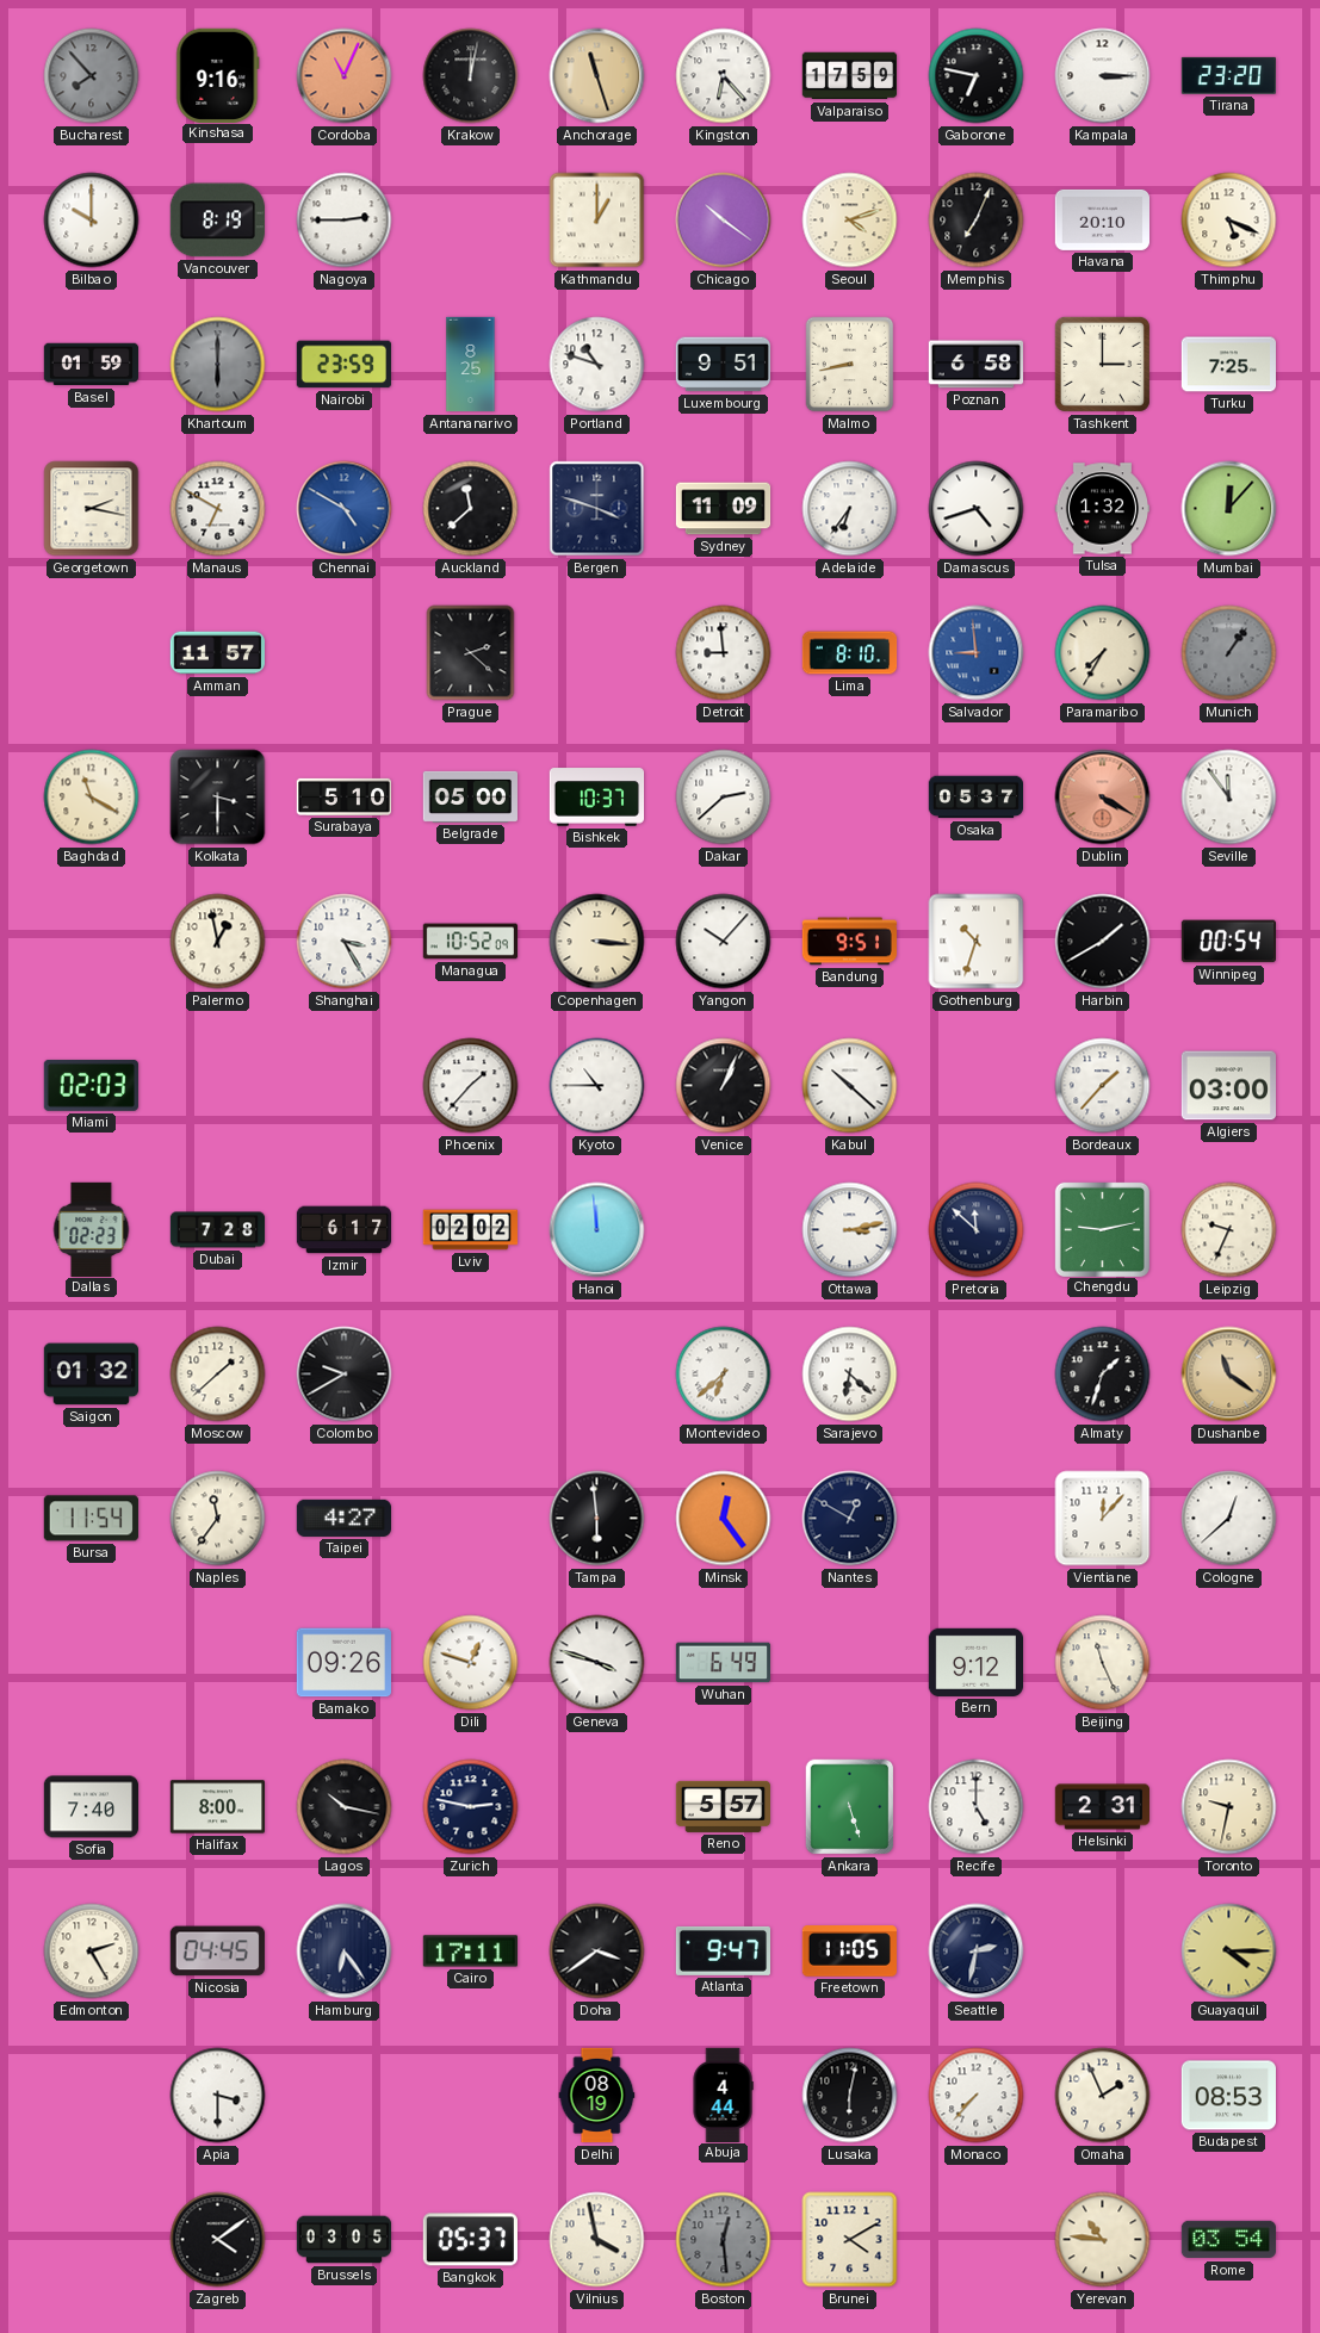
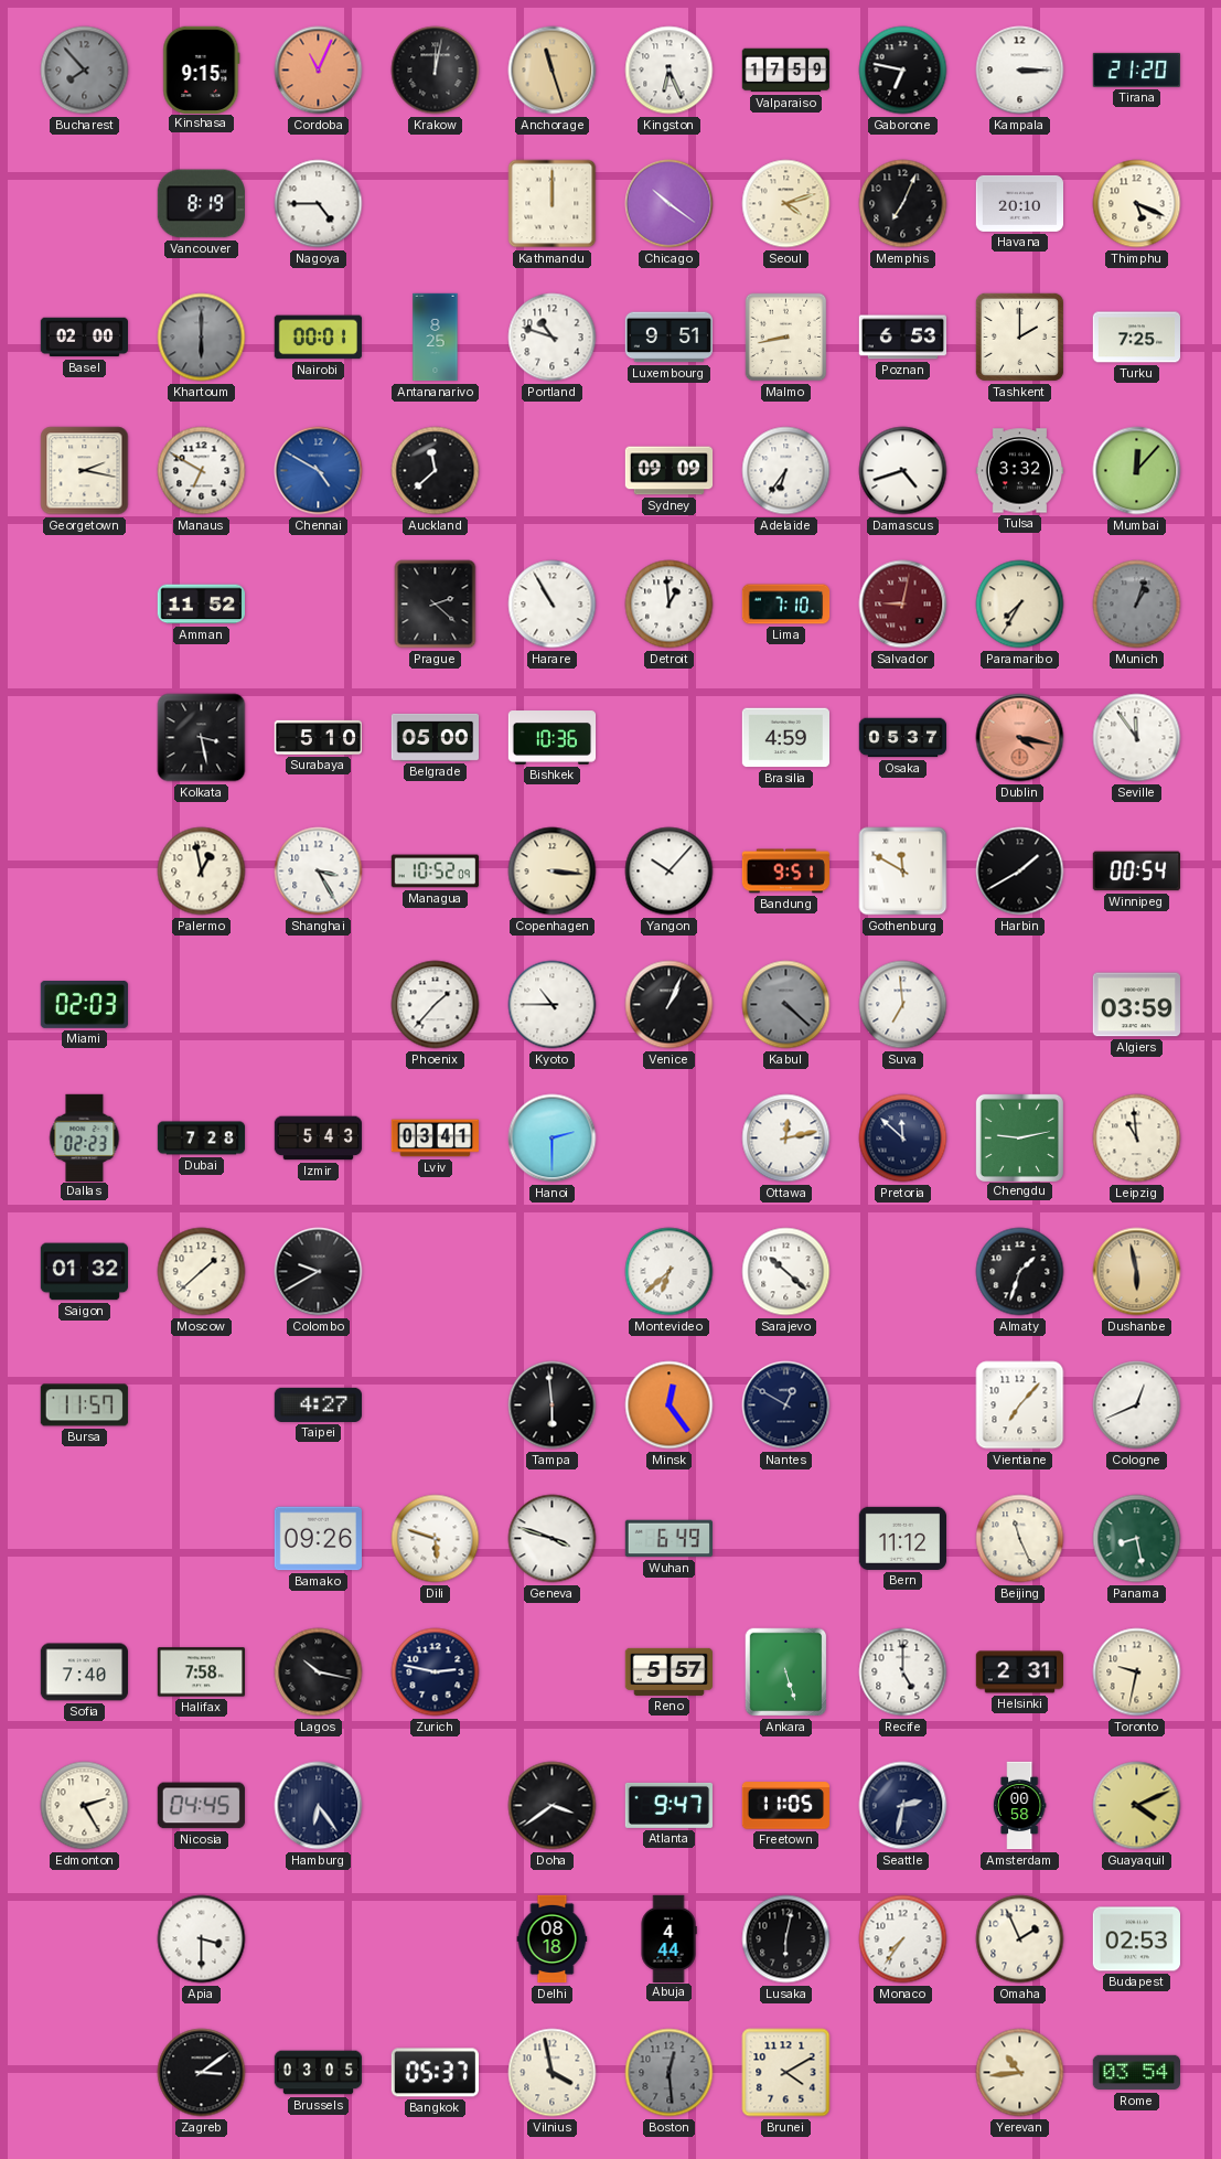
Kinshasa: 9:16 -> 9:15 (202, 70)
Kingston: 6:23 -> 6:26 (670, 71)
Tirana: 23:20 -> 21:20 (1136, 70)
Bilbao: 10:00 -> none (92, 221)
Nagoya: 2:45 -> 4:45 (319, 204)
Kathmandu: 1:00 -> 12:00 (553, 204)
Basel: 01:59 -> 02:00 (84, 338)
Nairobi: 23:59 -> 00:01 (318, 338)
Poznan: 6:58 -> 6:53 (903, 338)
Tashkent: 3:00 -> 2:00 (1019, 336)
Bergen: 3:48 -> none (597, 509)
Sydney: 11:09 -> 09:09 (670, 471)
Tulsa: 1:32 -> 3:32 (1019, 471)
Amman: 11:57 -> 11:52 (201, 605)
Harare: none -> 10:55 (553, 605)
Detroit: 8:59 -> 12:59 (670, 605)
Lima: 8:10 -> 7:10 (786, 605)
Salvador: 8:59 -> 9:02 (903, 605)
Salvador dial: blue -> burgundy (903, 605)
Munich: 1:06 -> 1:03 (1137, 605)
Baghdad: 11:20 -> none (92, 798)
Kolkata: 3:30 -> 3:28 (202, 738)
Bishkek: 10:37 -> 10:36 (553, 738)
Dakar: 2:38 -> none (724, 798)
Brasilia: none -> 4:59 (785, 738)
Dublin: 4:20 -> 4:17 (1020, 738)
Gothenburg: 10:33 -> 11:50 (903, 872)
Kabul: 10:22 -> 4:22 (786, 1005)
Kabul dial: white -> grey (786, 1005)
Suva: none -> 6:59 (903, 1005)
Bordeaux: 1:37 -> none (1103, 1086)
Algiers: 03:00 -> 03:59 (1136, 1005)
Izmir: 6:17 -> 5:43 (319, 1139)
Lviv: 02:02 -> 03:41 (435, 1139)
Hanoi: 11:59 -> 2:30 (553, 1139)
Ottawa: 3:13 -> 12:13 (786, 1139)
Leipzig: 9:34 -> 10:59 (1137, 1139)
Sarajevo: 6:22 -> 10:22 (786, 1272)
Dushanbe: 11:21 -> 5:58 (1137, 1272)
Bursa: 11:54 -> 11:57 (84, 1406)
Naples: 11:36 -> none (218, 1519)
Vientiane: 12:07 -> 7:07 (1020, 1406)
Cologne: 12:38 -> 12:41 (1137, 1406)
Dili: 12:48 -> 5:48 (436, 1539)
Bern: 9:12 -> 11:12 (902, 1538)
Panama: none -> 8:28 (1137, 1539)
Halifax: 8:00 -> 7:58 (201, 1672)
Cairo: 17:11 -> none (470, 1952)
Amsterdam: none -> 00:58 (1019, 1806)
Guayaquil: 4:15 -> 4:11 (1137, 1806)
Delhi: 08:19 -> 08:18 (553, 1939)
Monaco: 7:37 -> 7:36 (903, 1939)
Budapest: 08:53 -> 02:53 (1136, 1939)
Zagreb: 4:09 -> 3:09 (202, 2073)
Yerevan: 10:46 -> 10:44 (1020, 2073)
